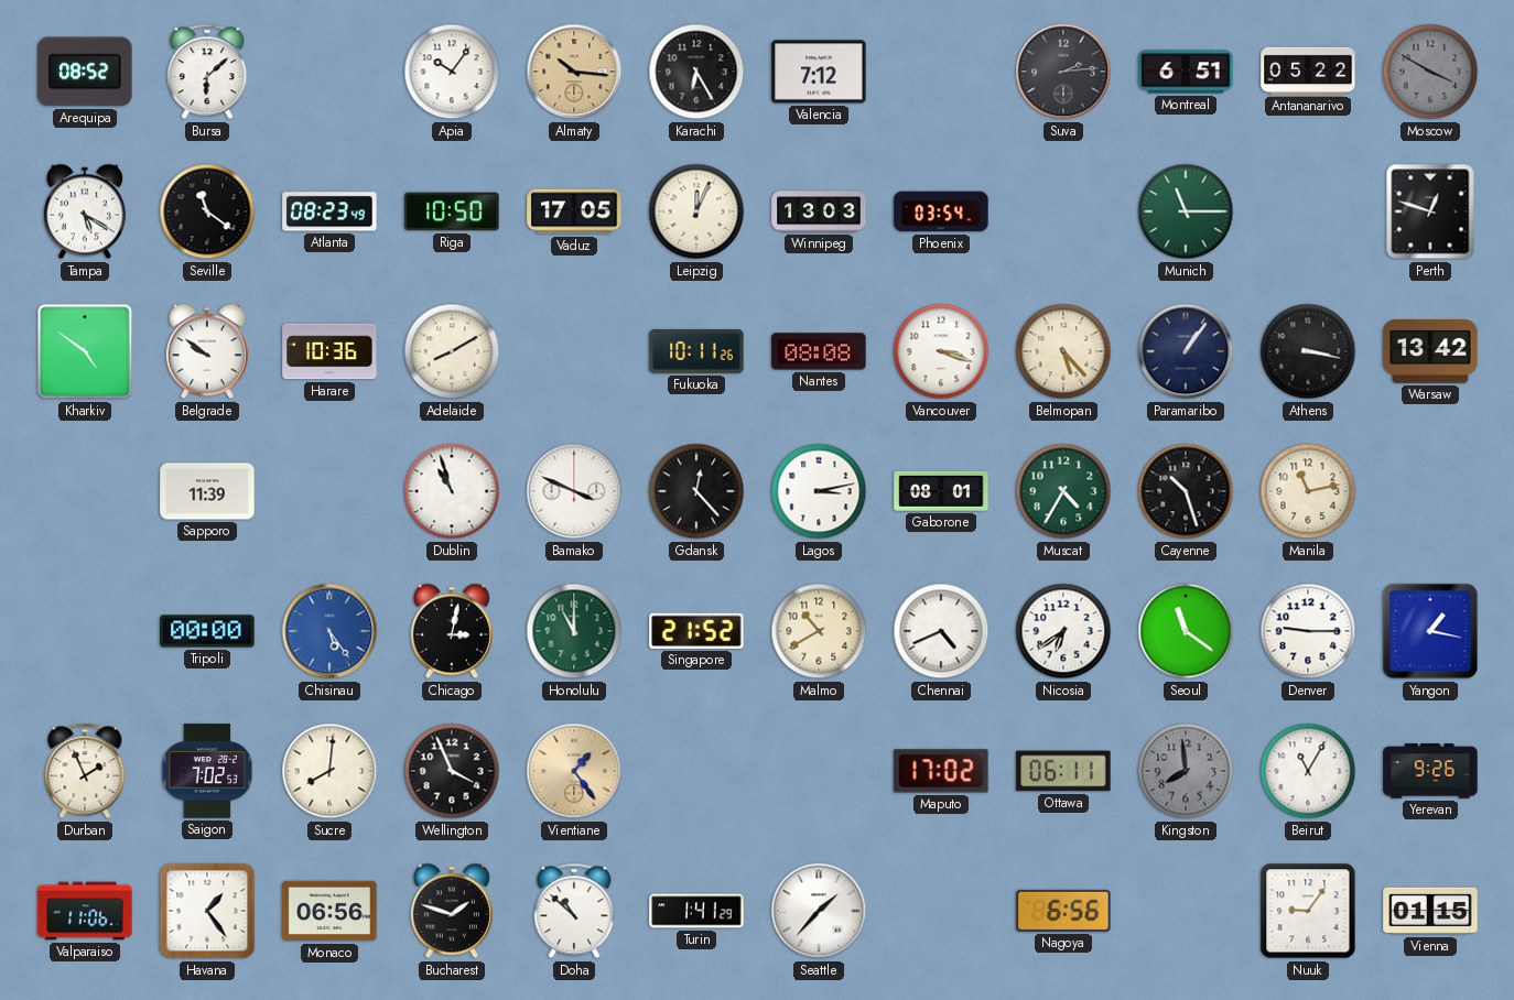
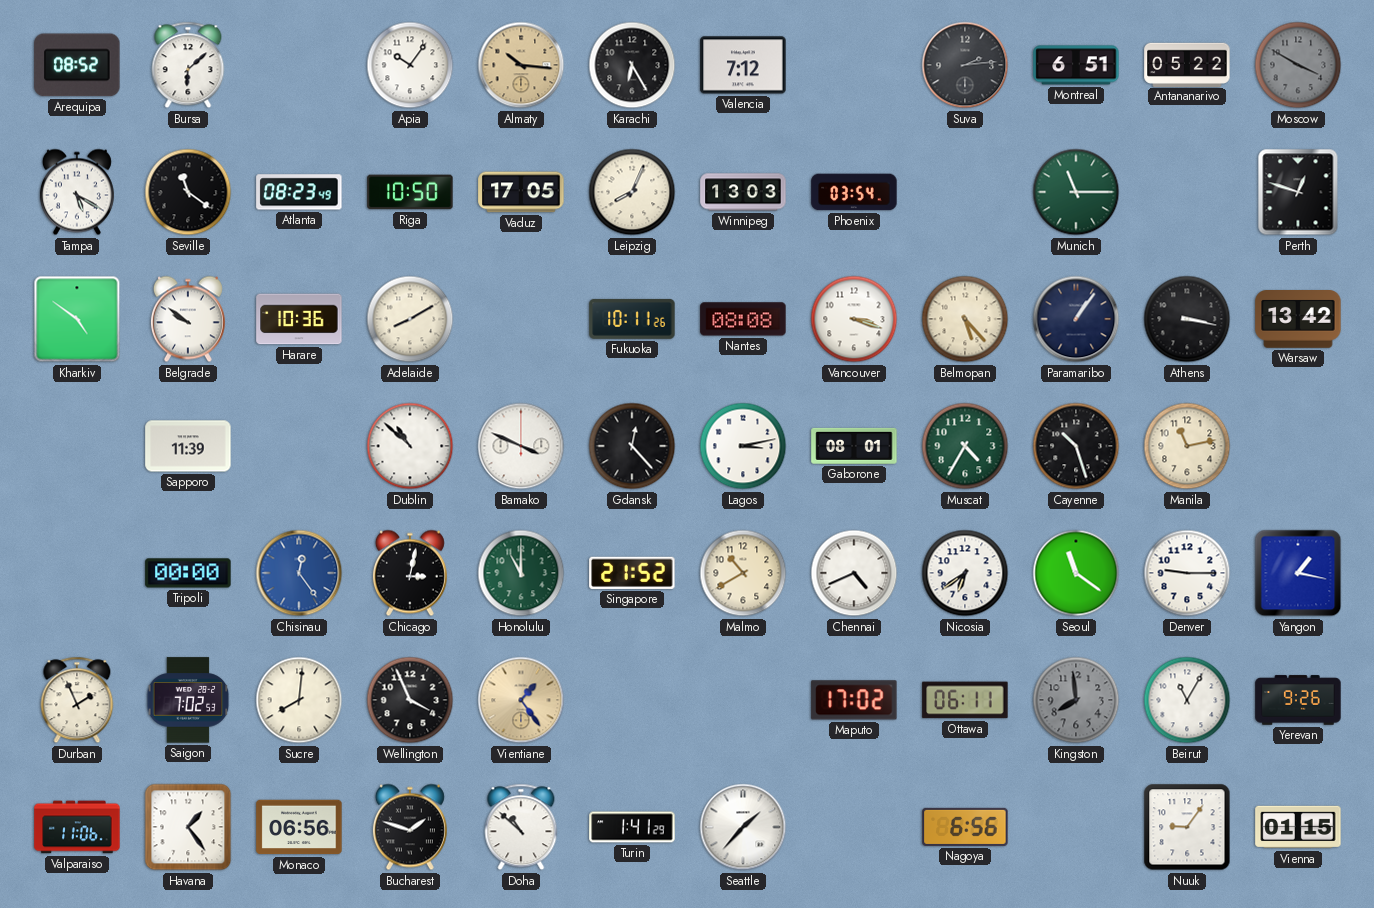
Leipzig: 12:04 -> 8:04 (632, 192)
Dublin: 10:57 -> 10:52 (410, 446)
Chisinau: 5:24 -> 12:24 (299, 573)
